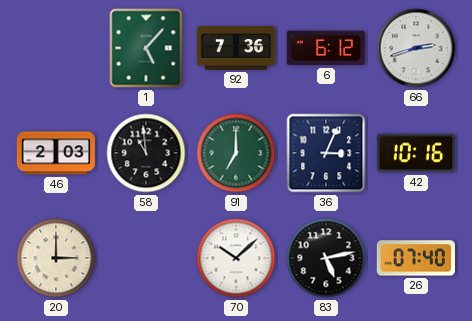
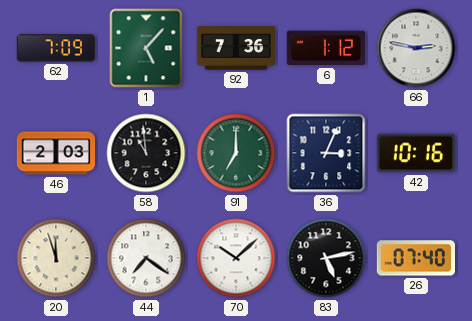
62: none -> 7:09 (56, 48)
6: 6:12 -> 1:12 (326, 48)
66: 2:42 -> 2:47 (416, 48)
20: 3:00 -> 11:57 (56, 258)
44: none -> 7:21 (146, 258)
